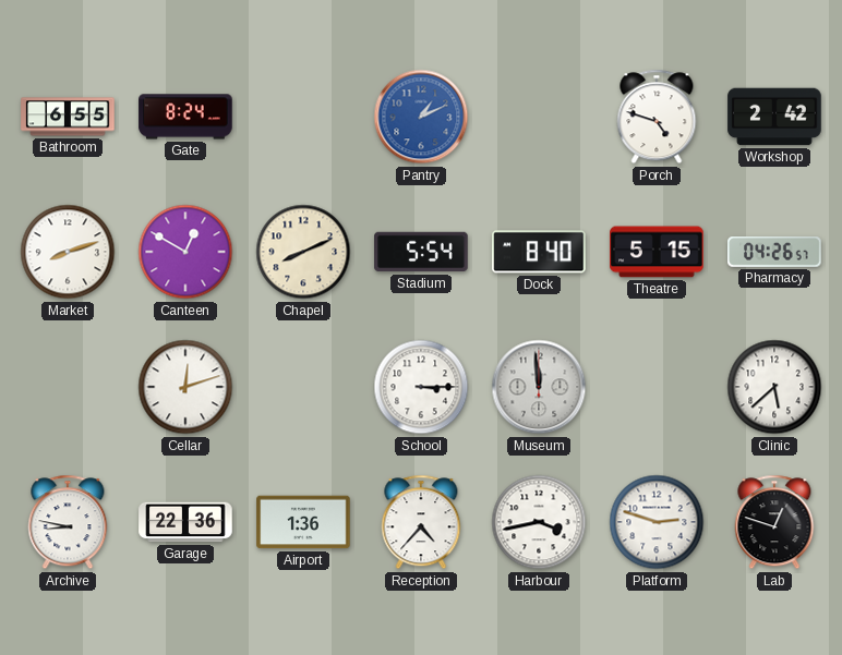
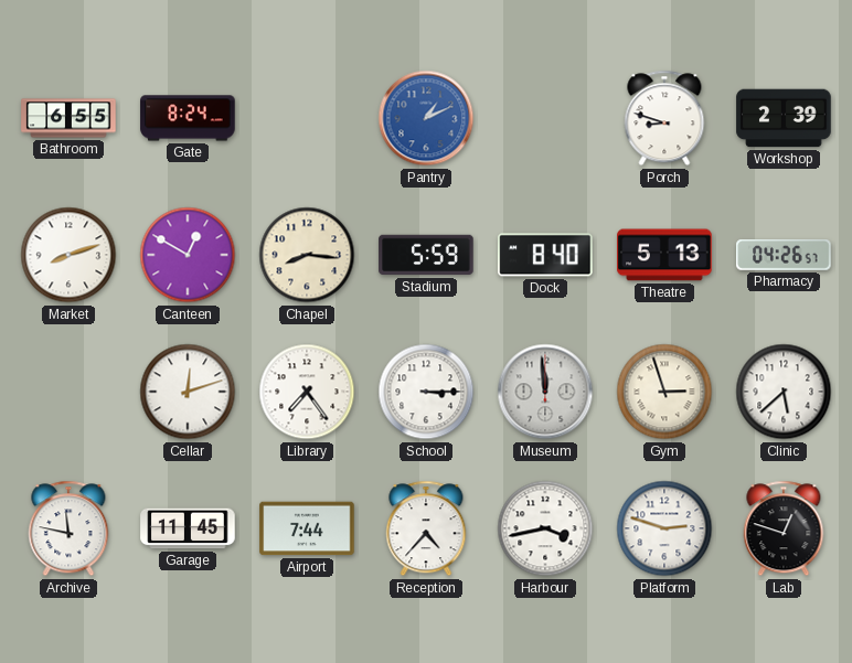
Porch: 4:48 -> 8:48 (664, 118)
Workshop: 2:42 -> 2:39 (784, 118)
Chapel: 8:11 -> 8:16 (307, 255)
Stadium: 5:54 -> 5:59 (426, 255)
Theatre: 5:15 -> 5:13 (664, 255)
Library: none -> 7:24 (307, 392)
Gym: none -> 2:57 (664, 392)
Archive: 8:47 -> 11:47 (68, 528)
Garage: 22:36 -> 11:45 (188, 528)
Airport: 1:36 -> 7:44 (307, 528)
